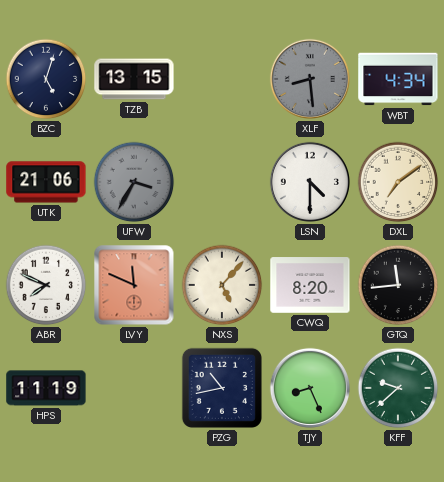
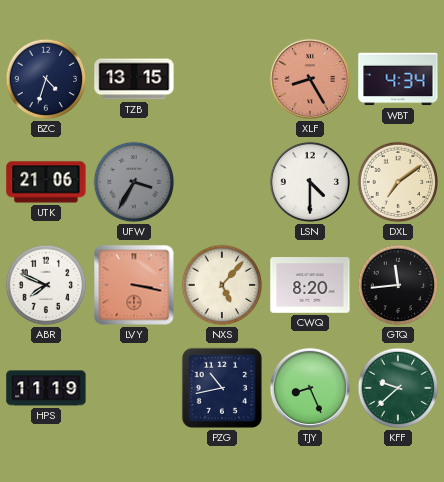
BZC: 5:03 -> 4:33 (46, 79)
XLF: 8:29 -> 8:25 (310, 79)
XLF dial: grey -> salmon (310, 79)
LVY: 11:49 -> 3:17 (134, 285)
